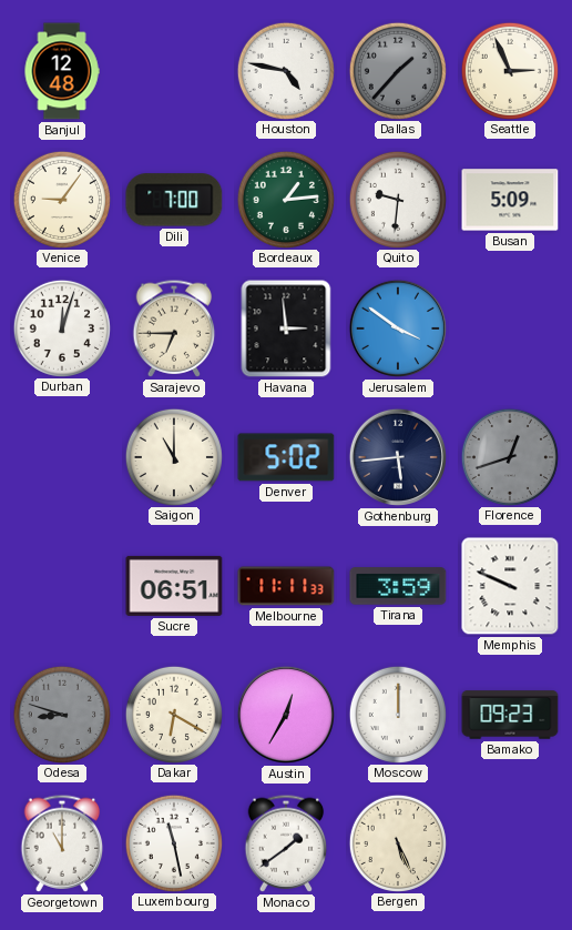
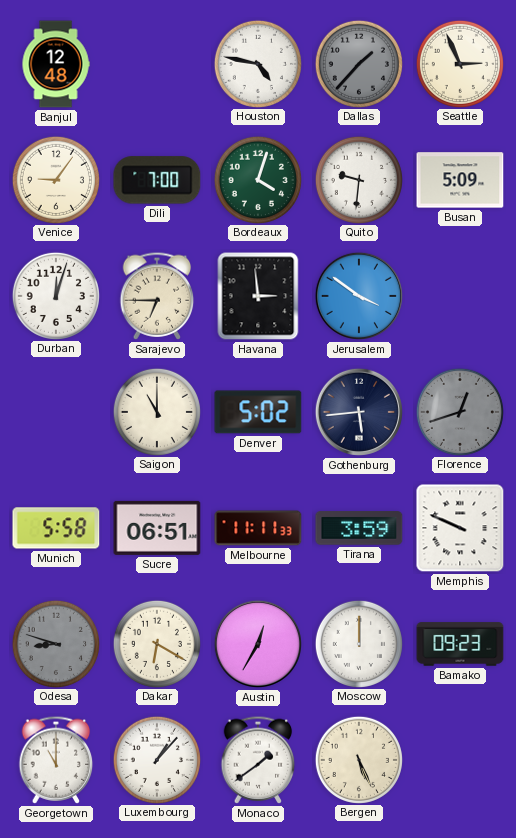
Bordeaux: 1:14 -> 4:03 (257, 179)
Munich: none -> 5:58 (56, 528)
Luxembourg: 11:28 -> 1:07 (156, 759)
